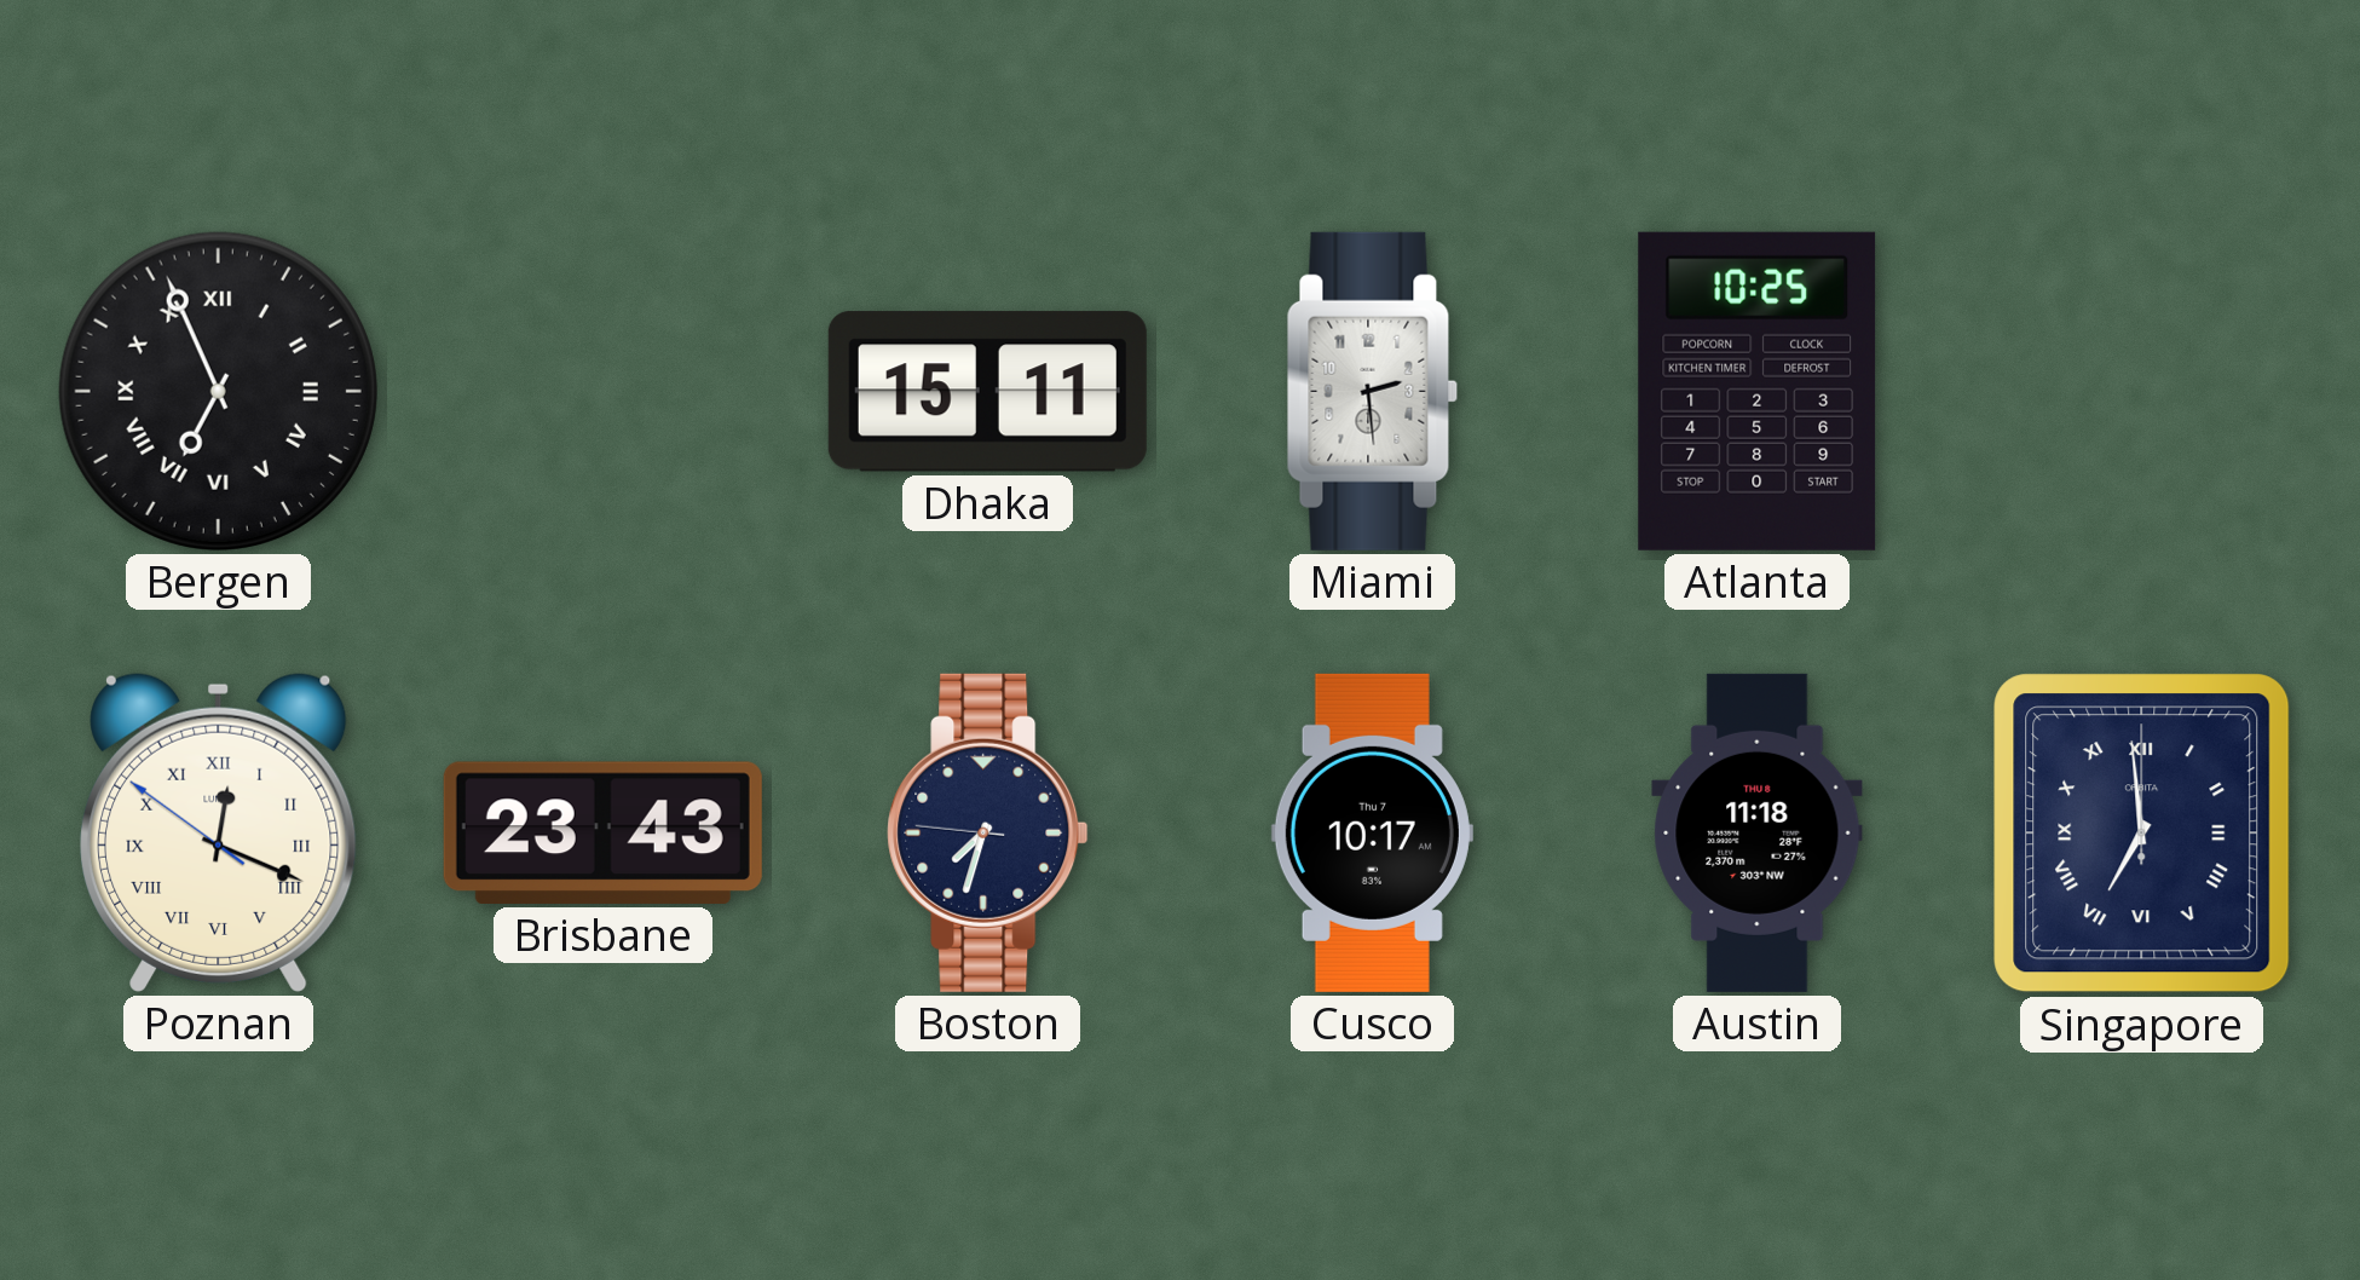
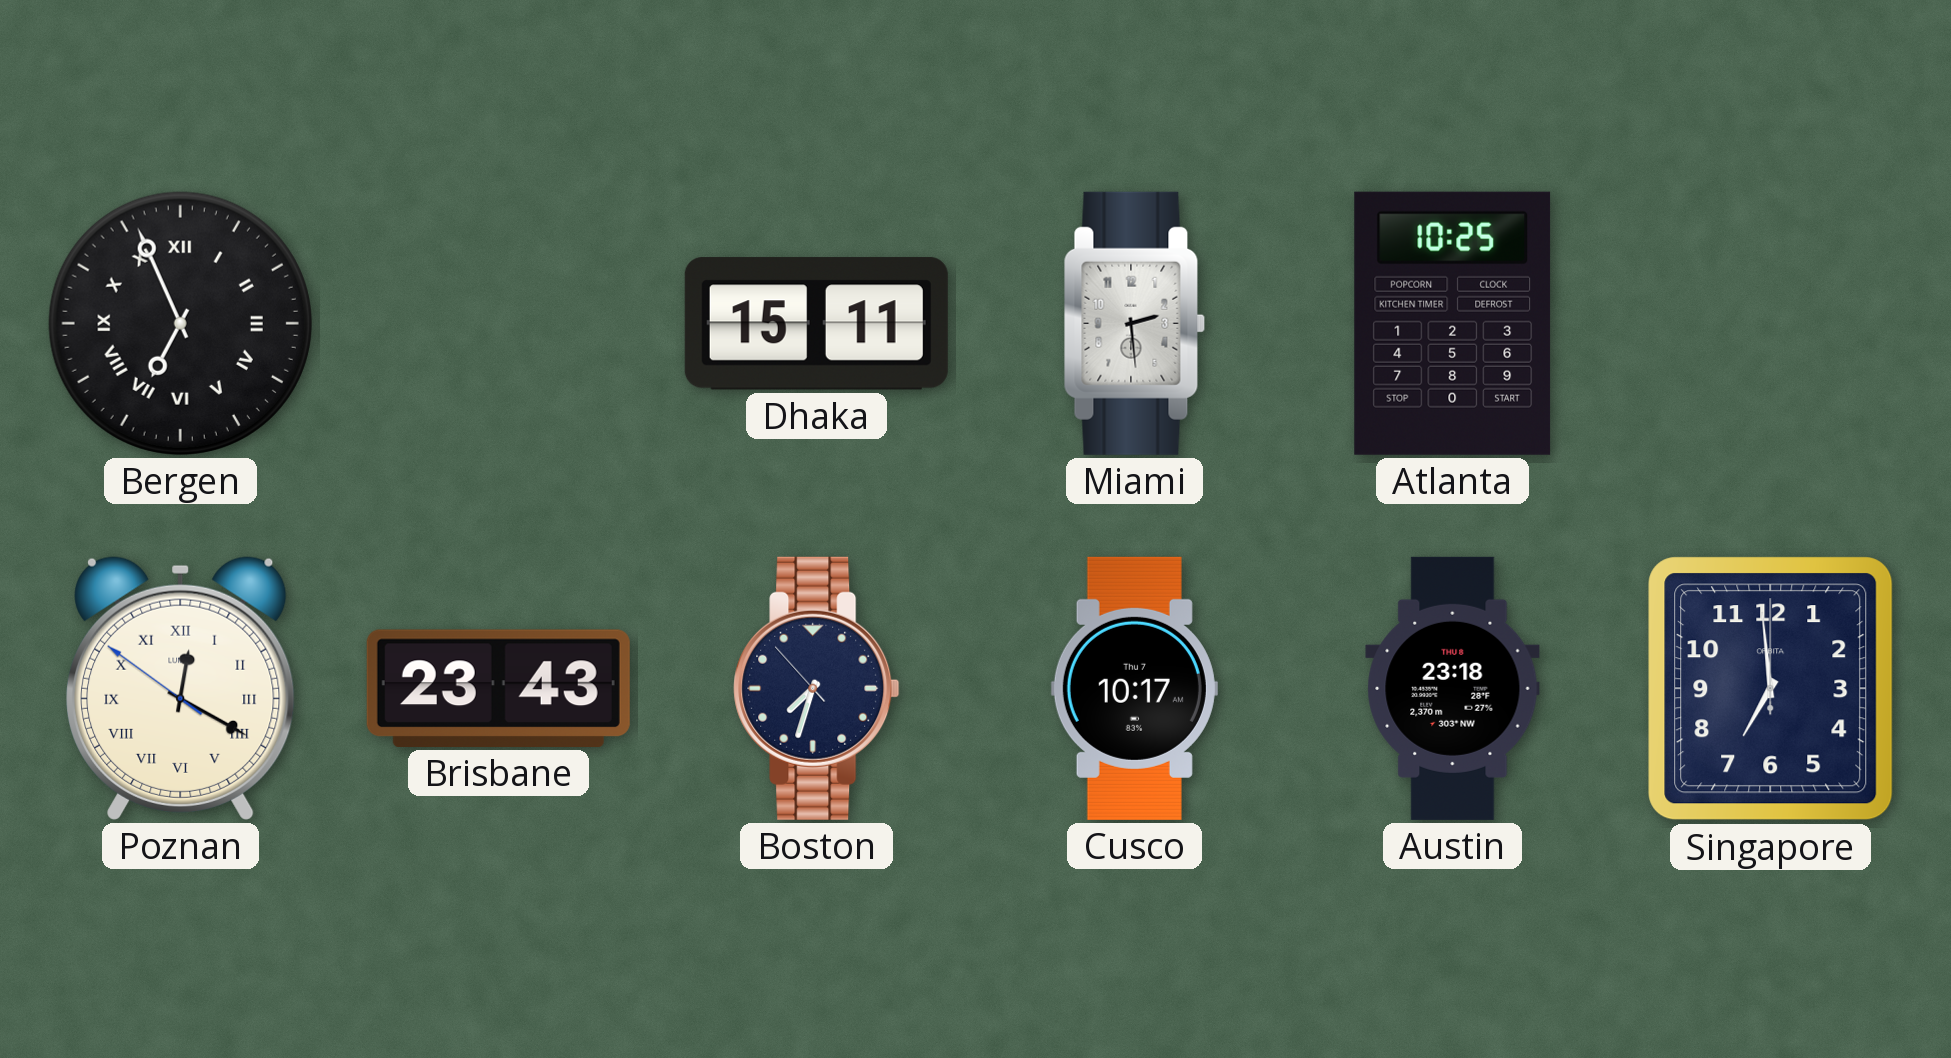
Poznan: 12:18 -> 12:19 (181, 688)
Boston: 7:32:46 -> 7:32:53 (817, 688)
Austin: 11:18 -> 23:18 (1453, 688)
Singapore numerals: Roman -> Arabic (1771, 689)
